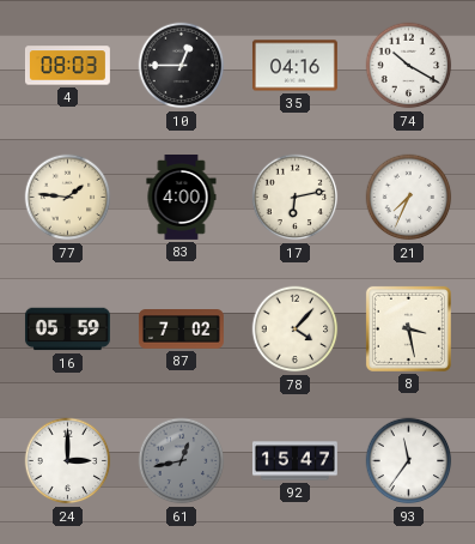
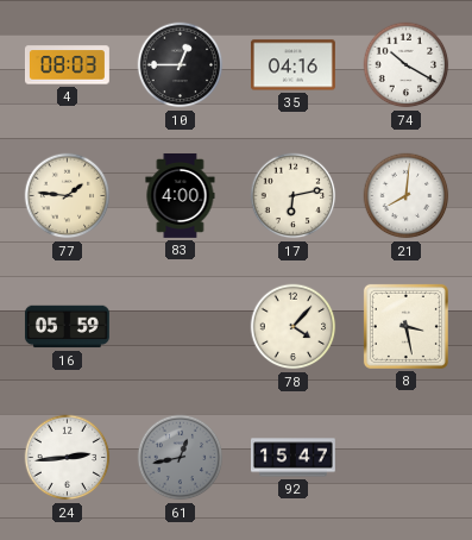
21: 7:34 -> 8:01 (407, 196)
87: 7:02 -> none (181, 330)
24: 3:00 -> 2:44 (68, 458)
93: 11:36 -> none (409, 461)
